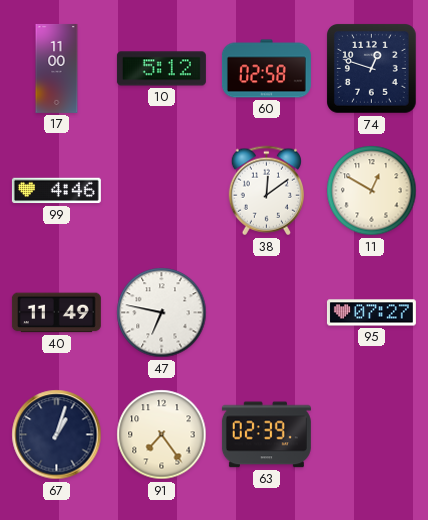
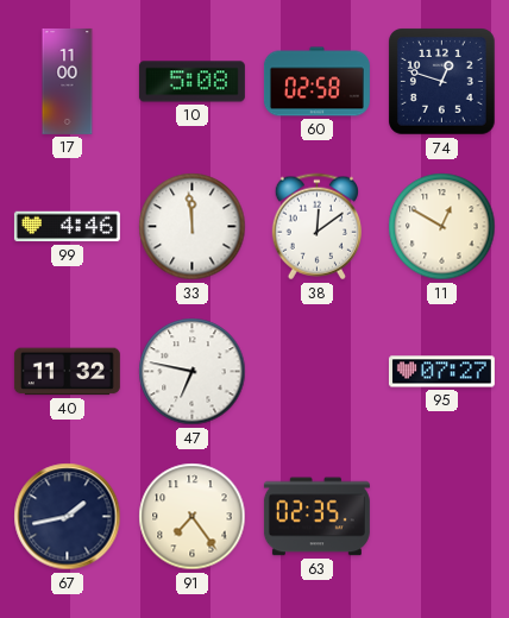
10: 5:12 -> 5:08 (191, 82)
33: none -> 11:59 (193, 227)
40: 11:49 -> 11:32 (67, 372)
67: 1:03 -> 1:43 (68, 517)
63: 02:39 -> 02:35 (316, 517)
